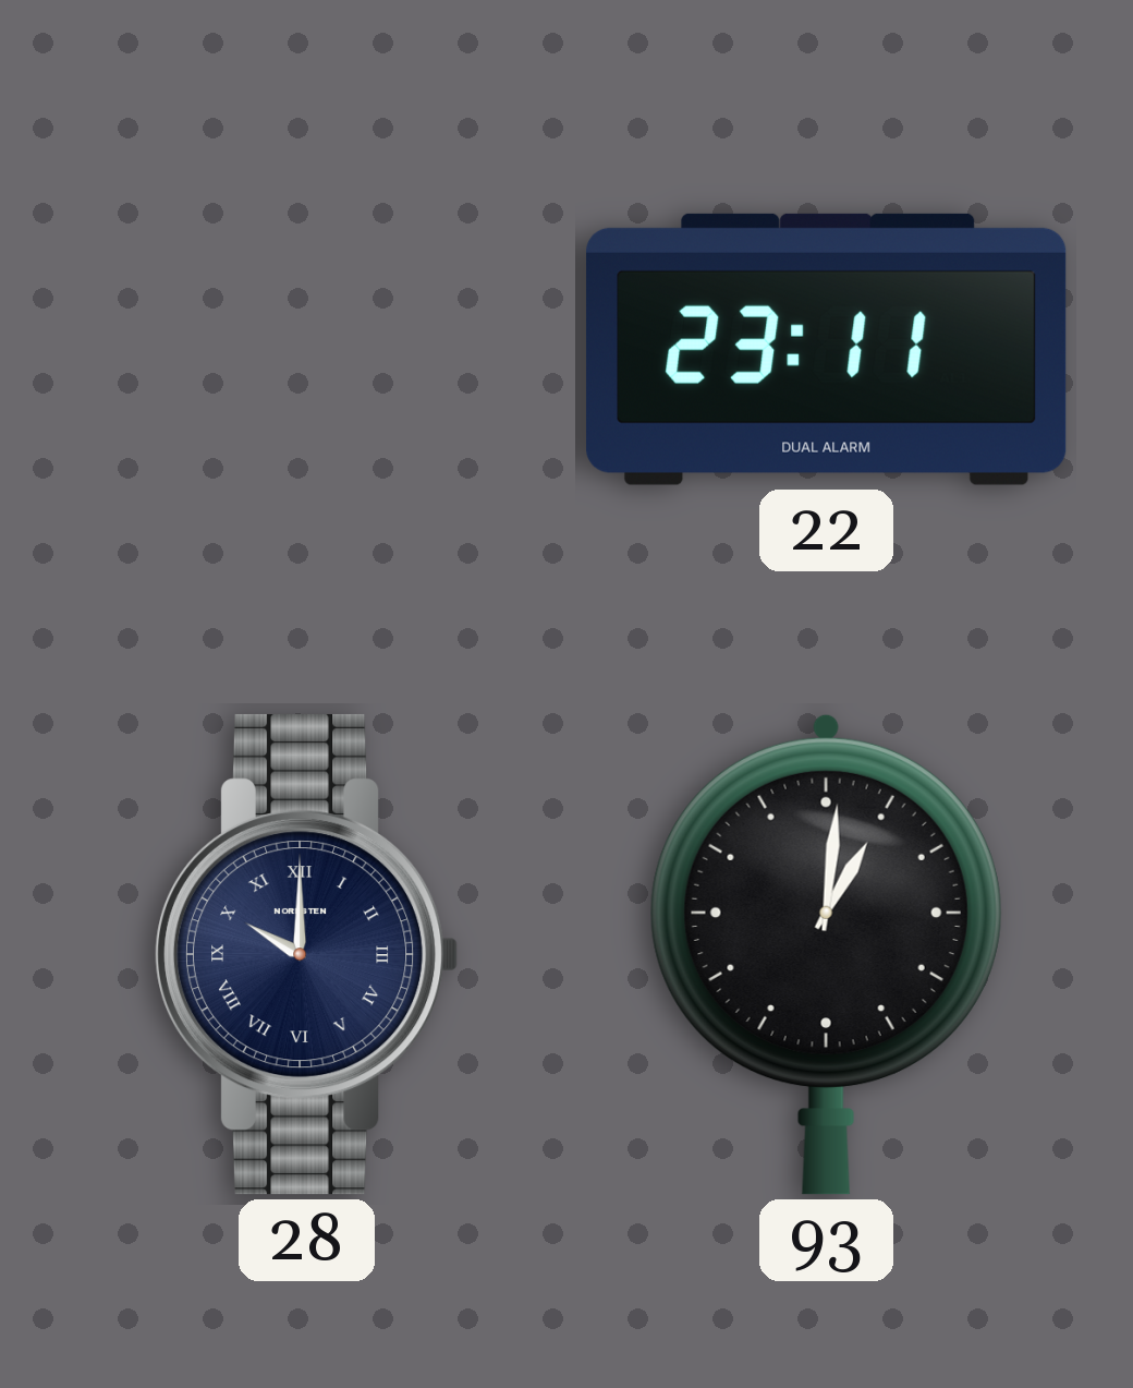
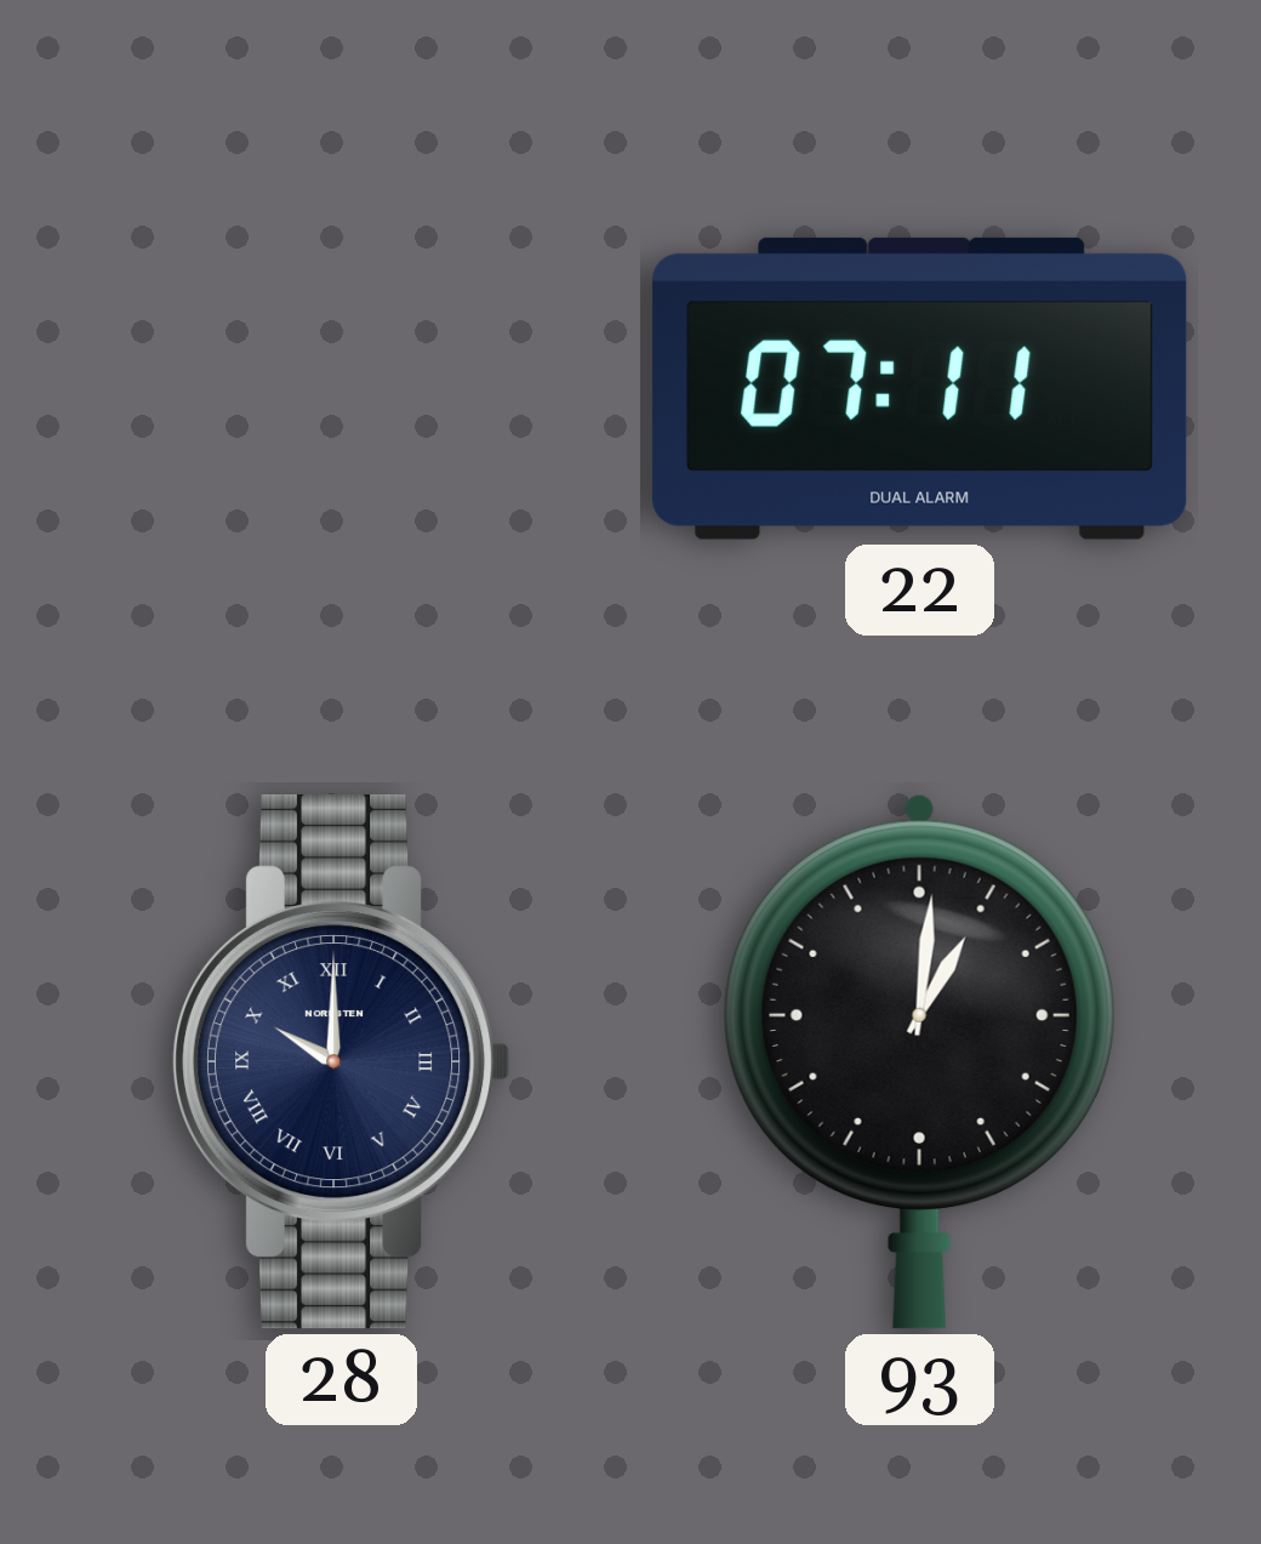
22: 23:11 -> 07:11 (920, 388)
